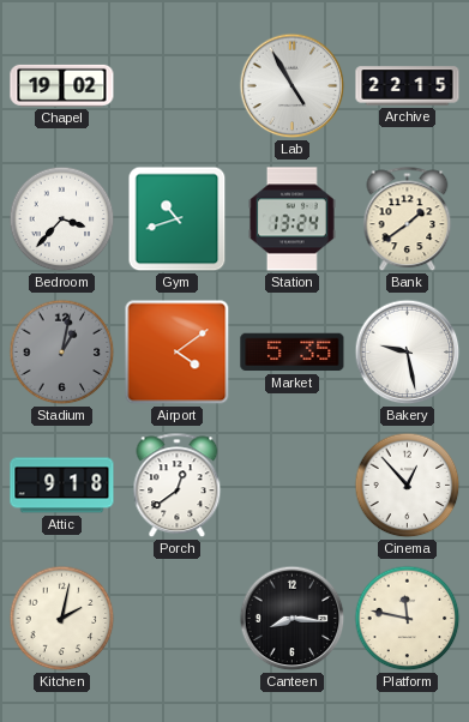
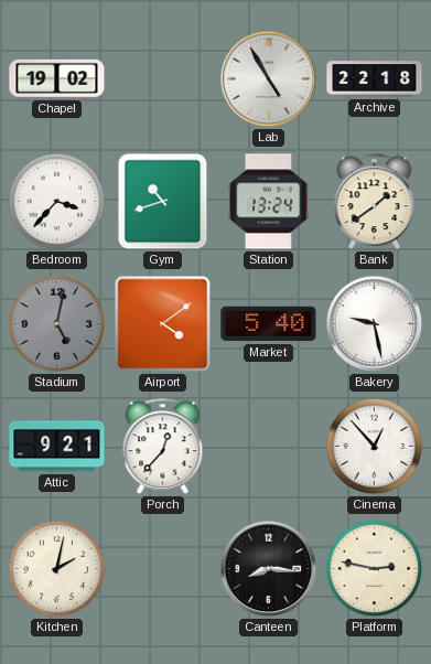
Archive: 22:15 -> 22:18 (375, 79)
Stadium: 1:02 -> 5:02 (57, 324)
Market: 5:35 -> 5:40 (269, 324)
Attic: 9:18 -> 9:21 (57, 447)
Porch: 12:39 -> 12:37 (163, 447)
Platform: 11:47 -> 2:47 (375, 569)
